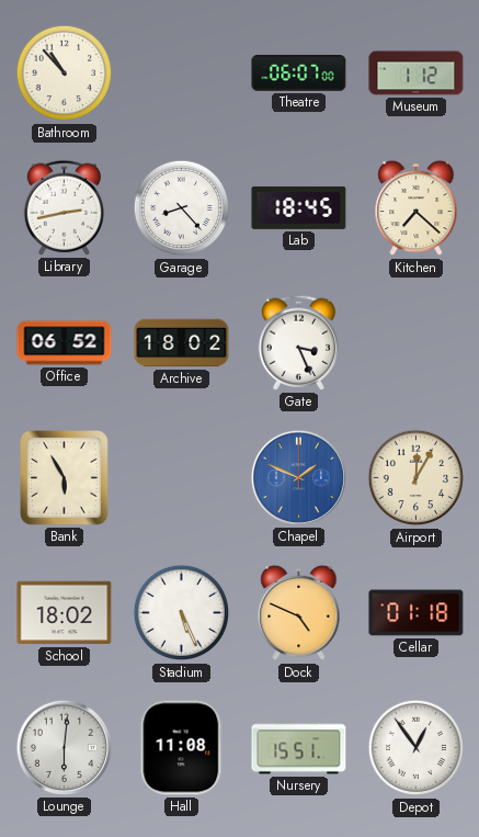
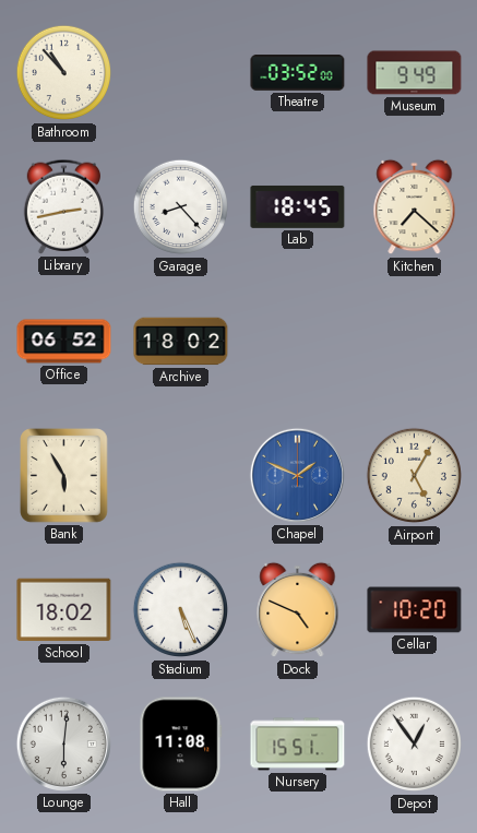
Theatre: 06:07 -> 03:52 (298, 73)
Museum: 1:12 -> 9:49 (415, 73)
Gate: 3:26 -> none (299, 342)
Airport: 12:05 -> 5:05 (415, 476)
Cellar: 01:18 -> 10:20 (415, 610)
